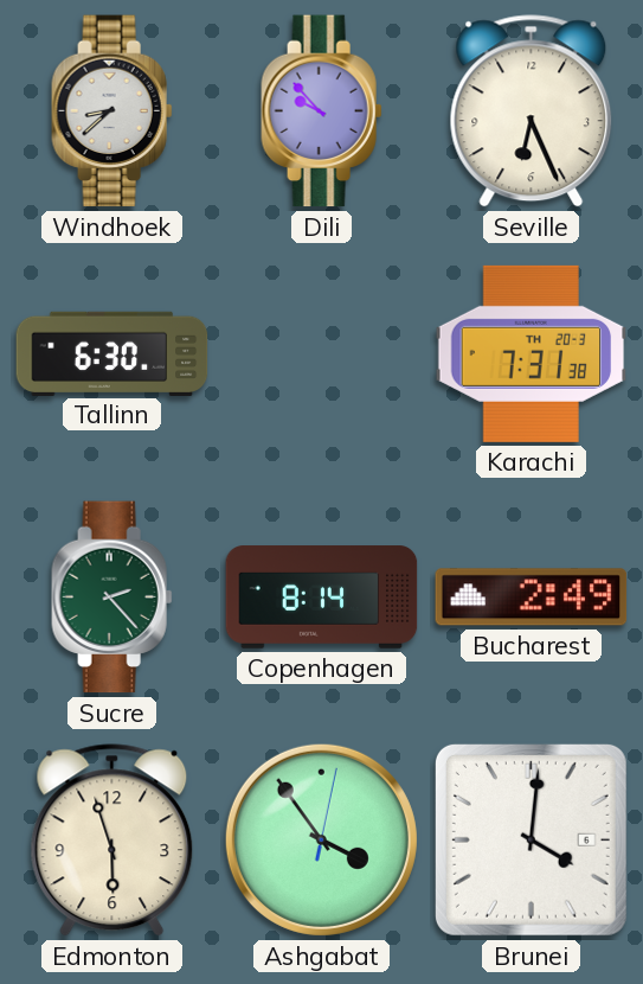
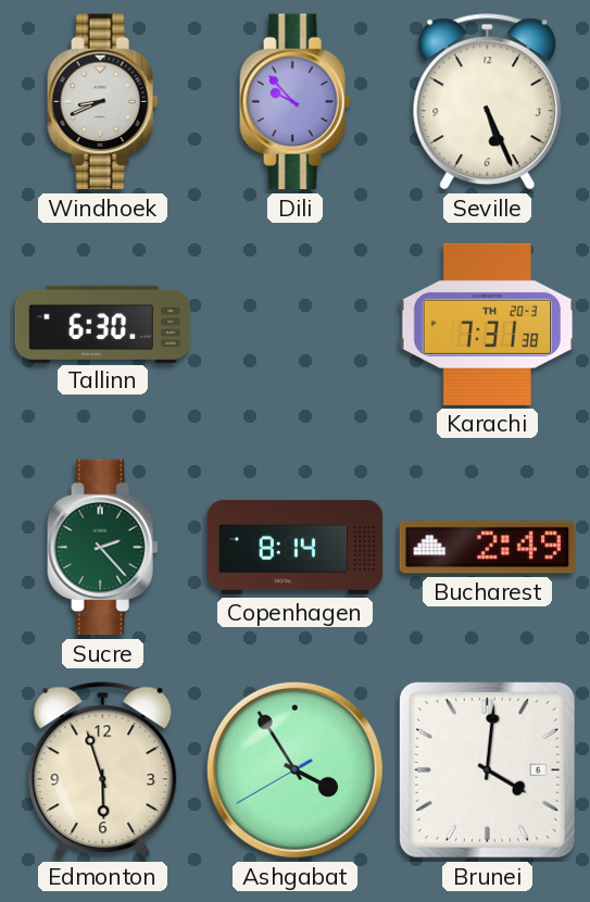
Windhoek: 8:38 -> 8:41 (103, 102)
Seville: 6:26 -> 5:26 (488, 102)
Ashgabat: 3:54:02 -> 3:54:40 (294, 769)
